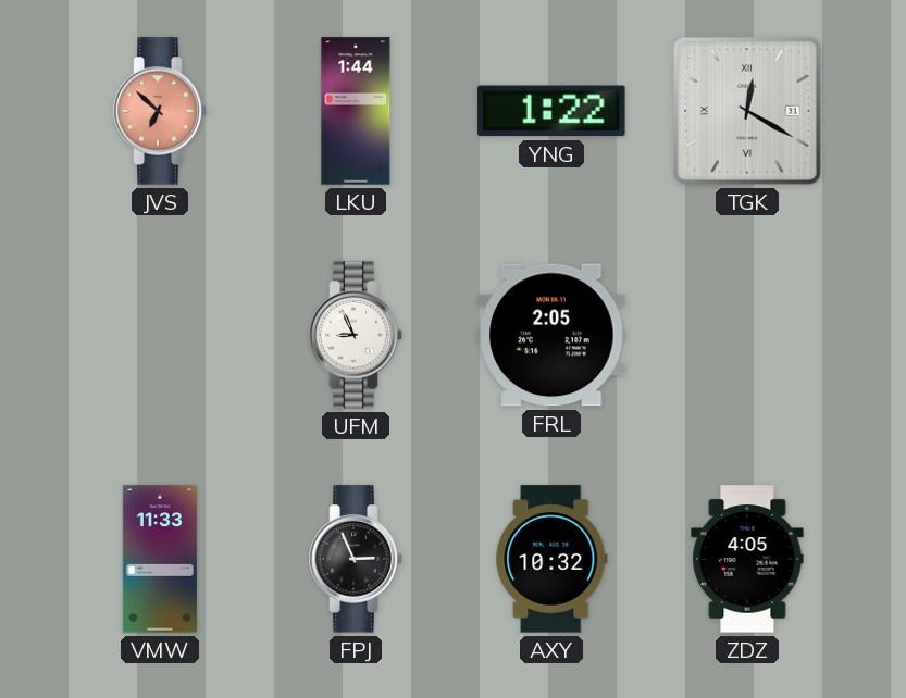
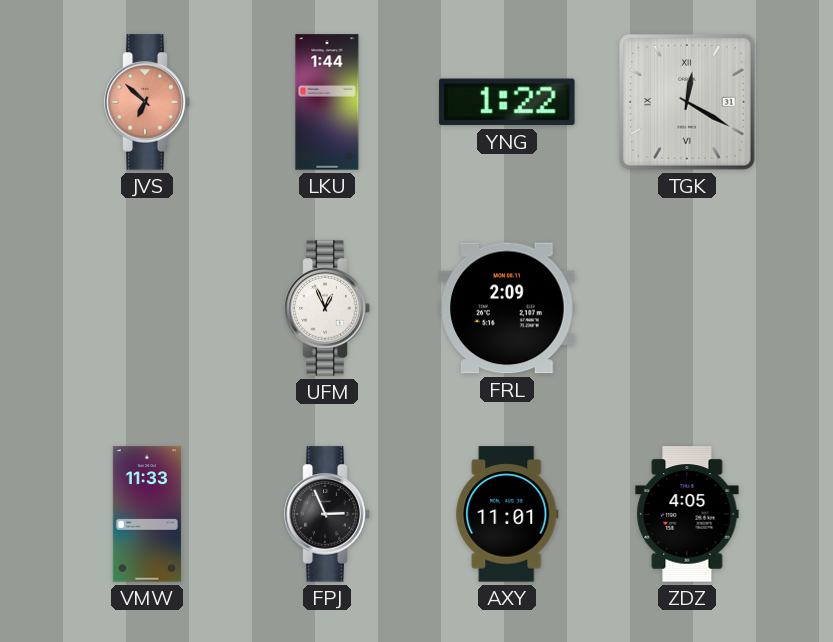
UFM: 8:56 -> 12:56 (327, 308)
FRL: 2:05 -> 2:09 (507, 308)
AXY: 10:32 -> 11:01 (507, 514)
